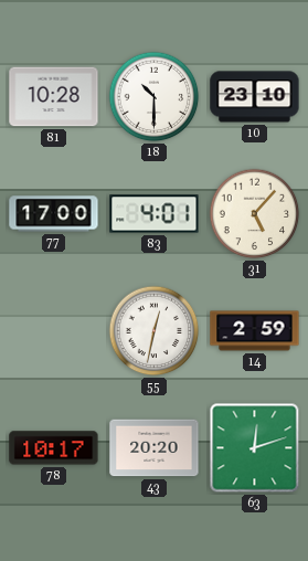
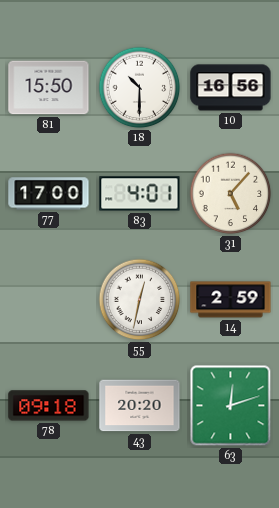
81: 10:28 -> 15:50 (49, 88)
10: 23:10 -> 16:56 (231, 88)
78: 10:17 -> 09:18 (49, 406)
